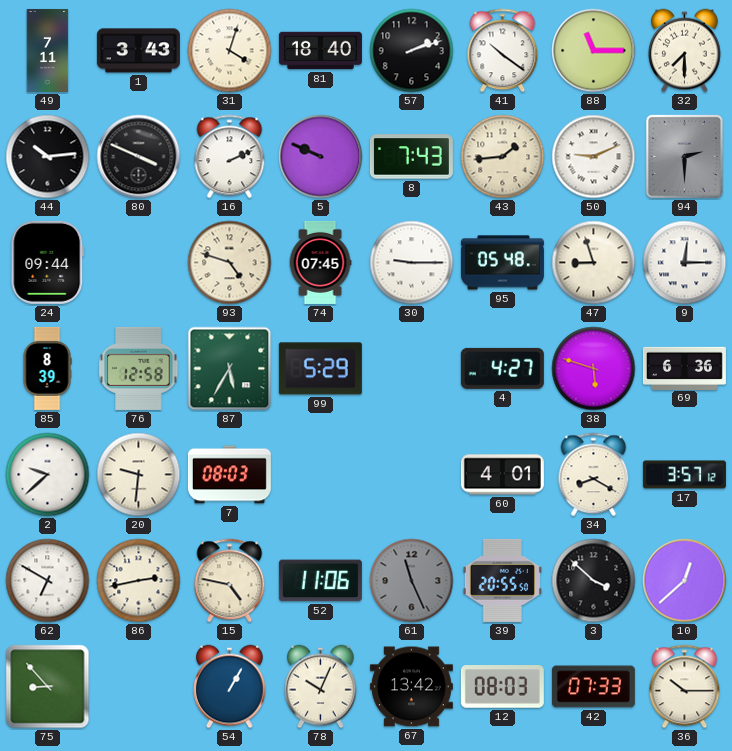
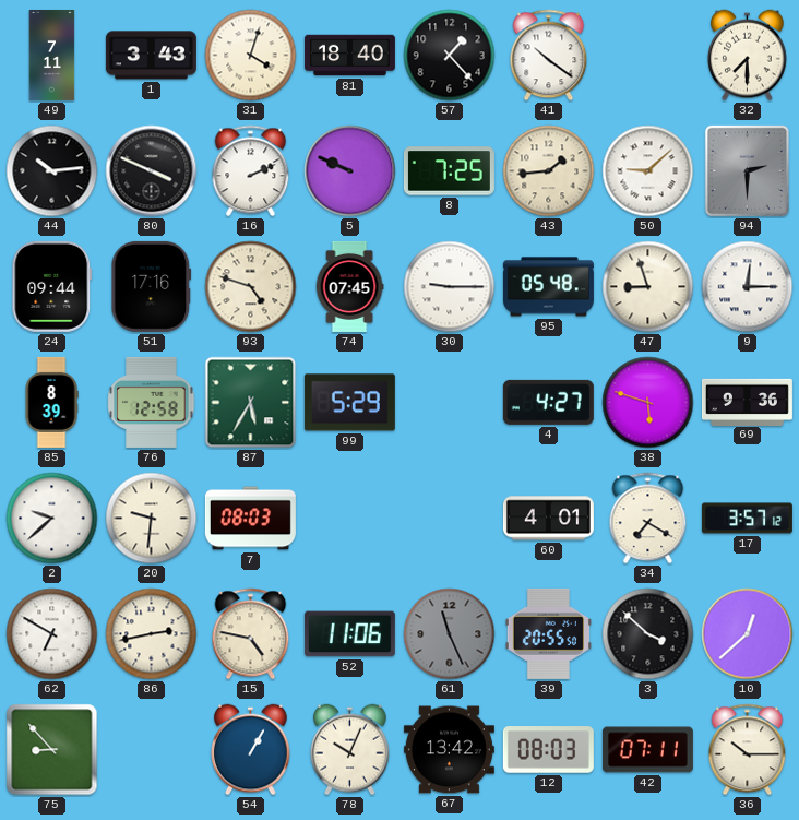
57: 2:12 -> 1:23 (450, 56)
88: 11:15 -> none (594, 51)
8: 7:43 -> 7:25 (449, 171)
50: 9:11 -> 9:08 (648, 171)
51: none -> 17:16 (152, 286)
69: 6:36 -> 9:36 (747, 402)
34: 8:20 -> 7:20 (648, 519)
42: 07:33 -> 07:11 (647, 750)
